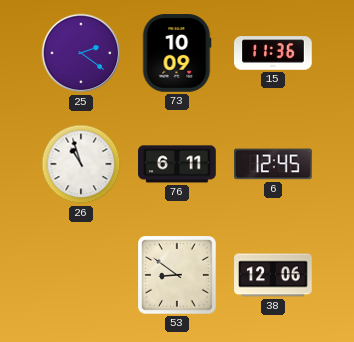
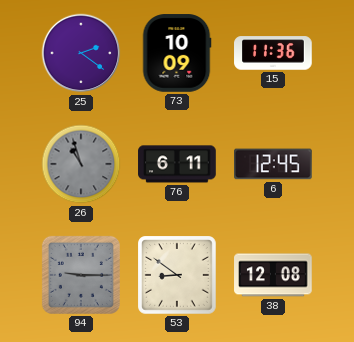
26 dial: white -> grey (81, 164)
94: none -> 9:15 (81, 275)
38: 12:06 -> 12:08 (273, 275)
